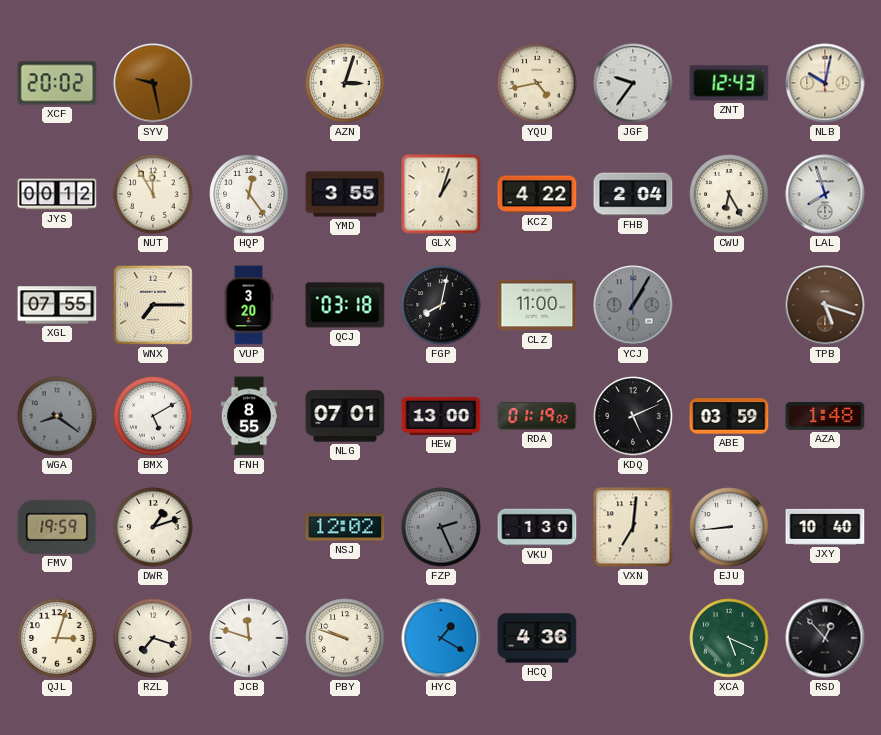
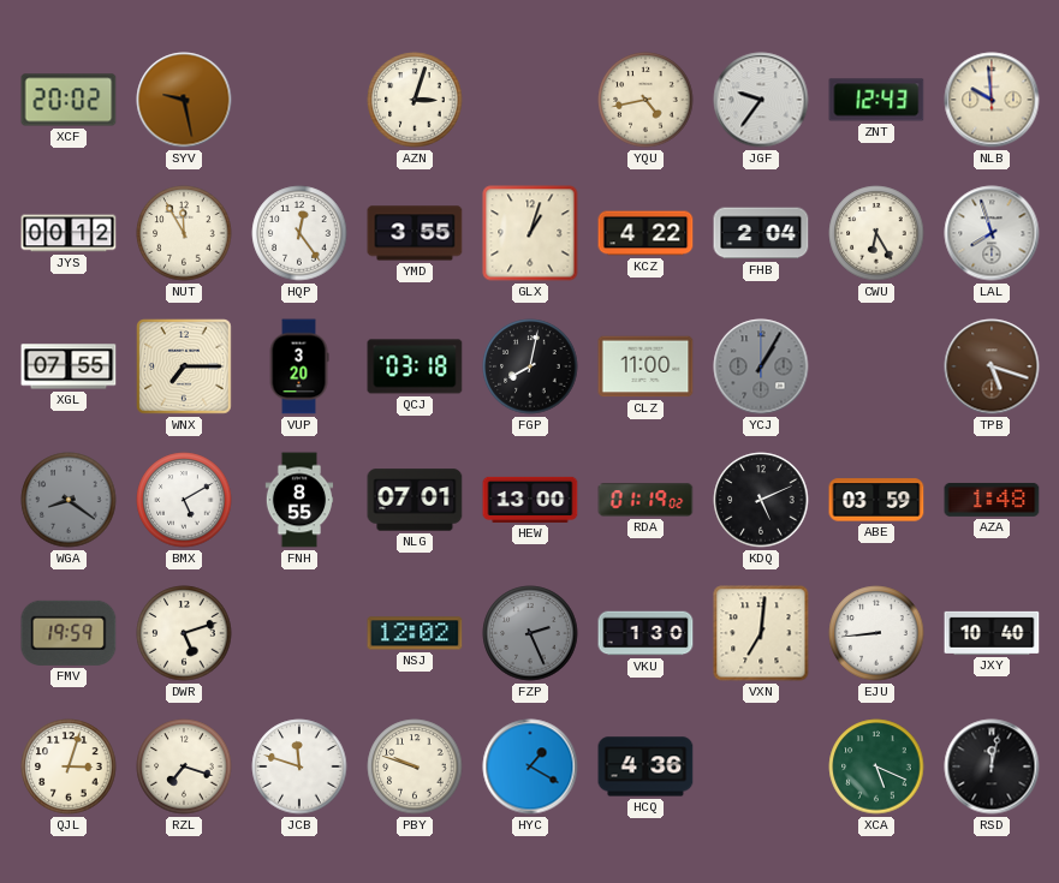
NLB: 10:02 -> 9:59 (992, 100)
DWR: 1:12 -> 5:12 (184, 633)
RSD: 12:53 -> 12:02 (992, 766)
